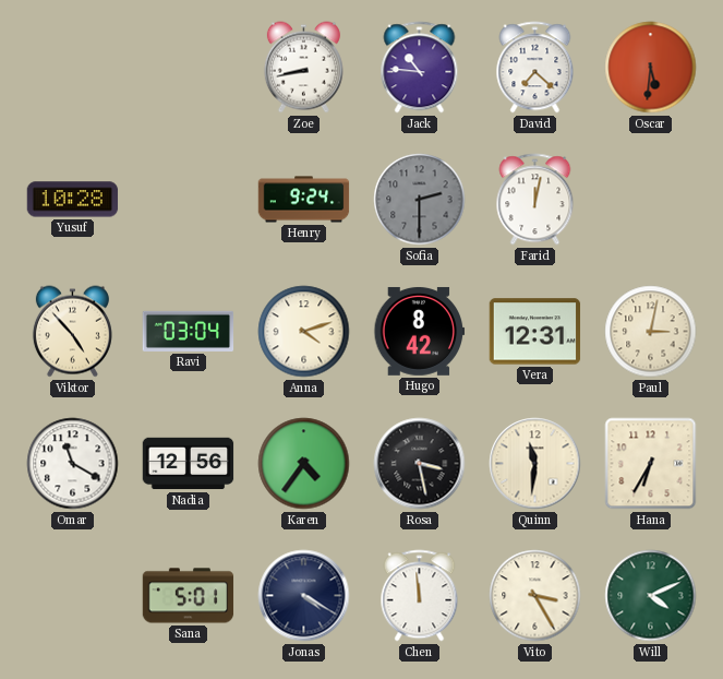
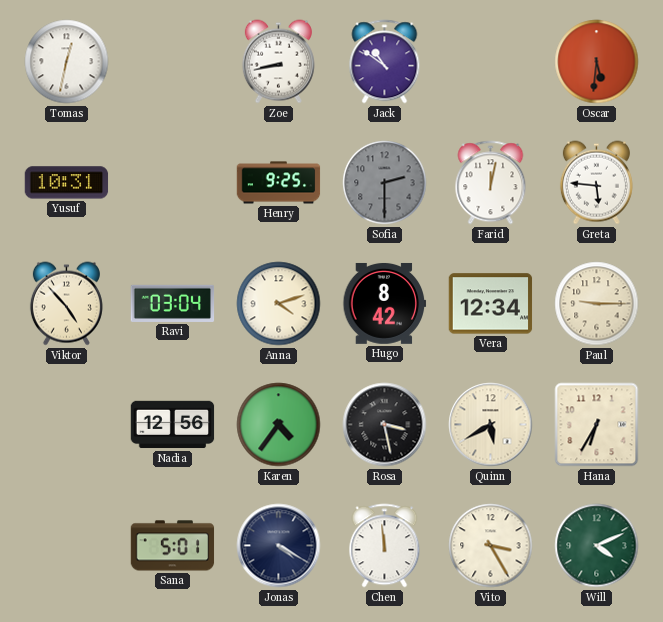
Tomas: none -> 12:32 (67, 62)
Jack: 10:46 -> 10:51 (385, 62)
David: 7:22 -> none (535, 68)
Yusuf: 10:28 -> 10:31 (67, 183)
Henry: 9:24 -> 9:25 (279, 183)
Greta: none -> 5:46 (596, 183)
Vera: 12:31 -> 12:34 (491, 304)
Paul: 3:02 -> 9:15 (597, 304)
Omar: 11:20 -> none (73, 464)
Quinn: 11:31 -> 5:40 (491, 425)
